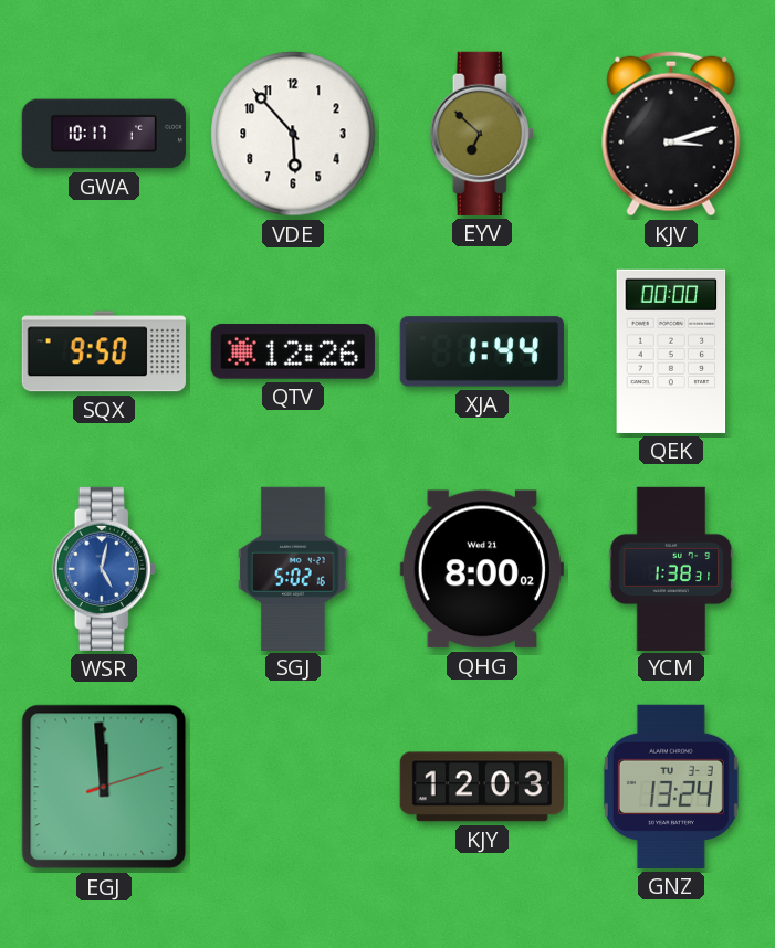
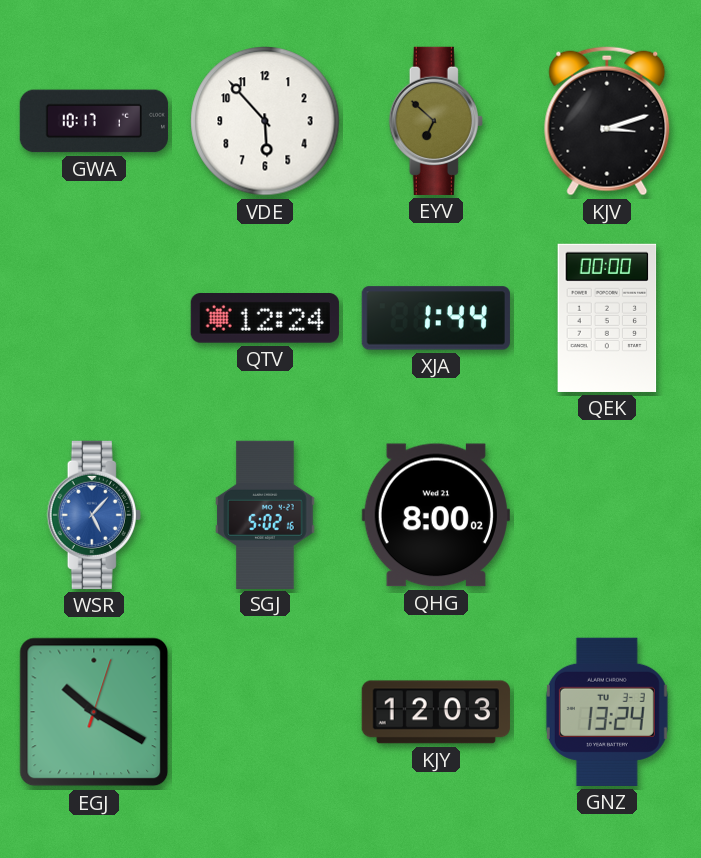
SQX: 9:50 -> none (104, 351)
QTV: 12:26 -> 12:24 (265, 319)
WSR: 5:02 -> 5:07 (94, 515)
YCM: 1:38 -> none (671, 568)
EGJ: 11:59 -> 10:20 (94, 712)
